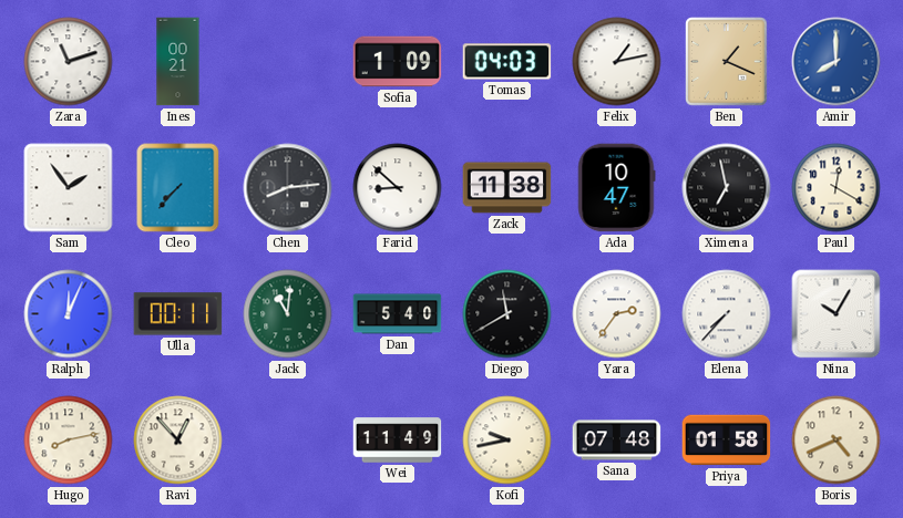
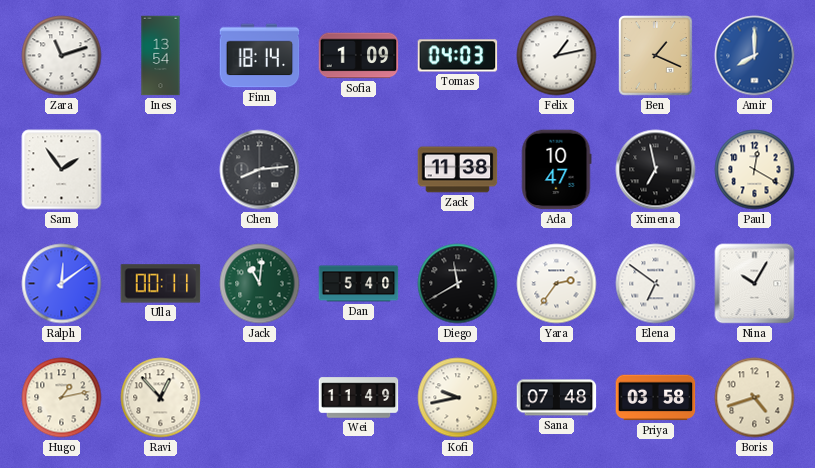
Ines: 00:21 -> 13:54 (161, 56)
Finn: none -> 18:14 (260, 56)
Cleo: 7:37 -> none (178, 188)
Farid: 8:52 -> none (398, 188)
Ralph: 12:04 -> 12:09 (62, 284)
Elena: 7:37 -> 6:51 (656, 284)
Hugo: 8:13 -> 1:13 (62, 398)
Priya: 01:58 -> 03:58 (656, 398)
Boris: 4:41 -> 4:42 (755, 398)
